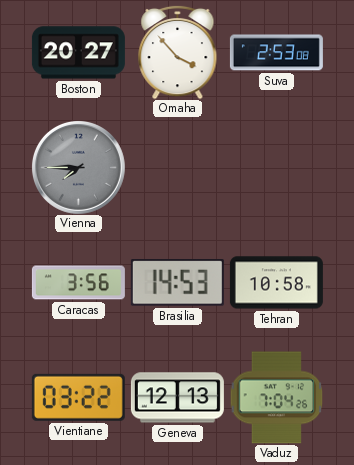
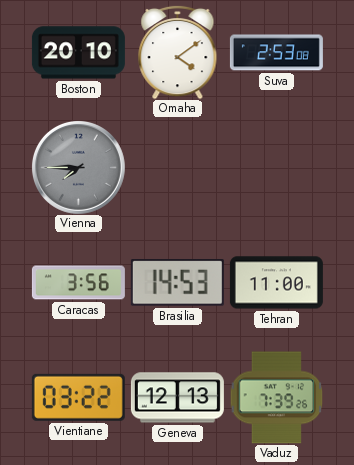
Boston: 20:27 -> 20:10 (78, 53)
Omaha: 3:53 -> 4:09 (178, 52)
Tehran: 10:58 -> 11:00 (276, 283)
Vaduz: 7:04 -> 7:39 (276, 398)
